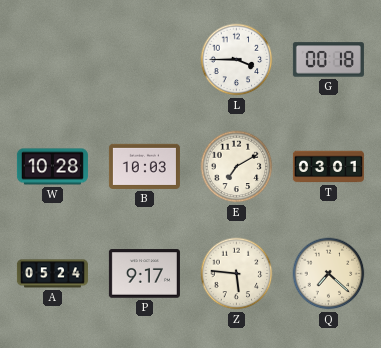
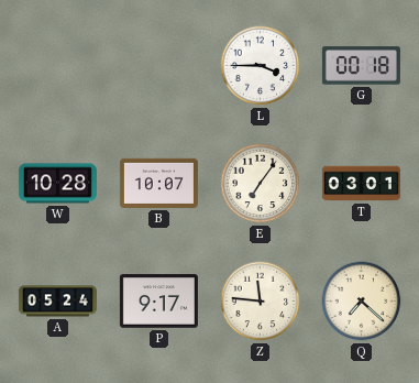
B: 10:03 -> 10:07 (158, 183)
E: 7:10 -> 7:06 (261, 184)
Z: 5:46 -> 11:46 (261, 302)
